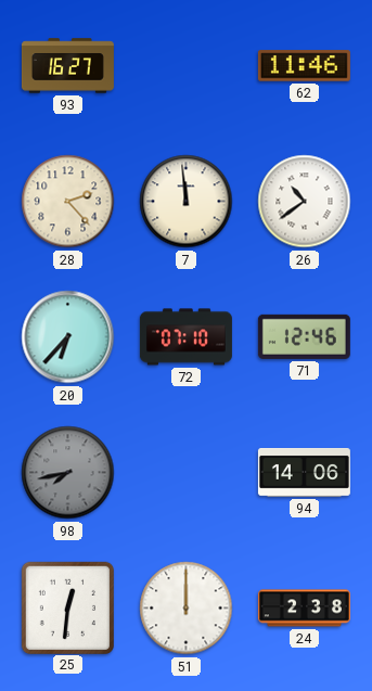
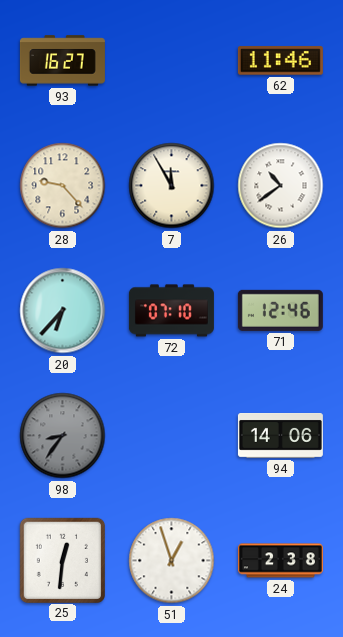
28: 2:23 -> 9:23 (63, 186)
7: 11:59 -> 11:55 (172, 186)
98: 7:43 -> 8:36 (63, 436)
51: 12:00 -> 12:57 (172, 561)
